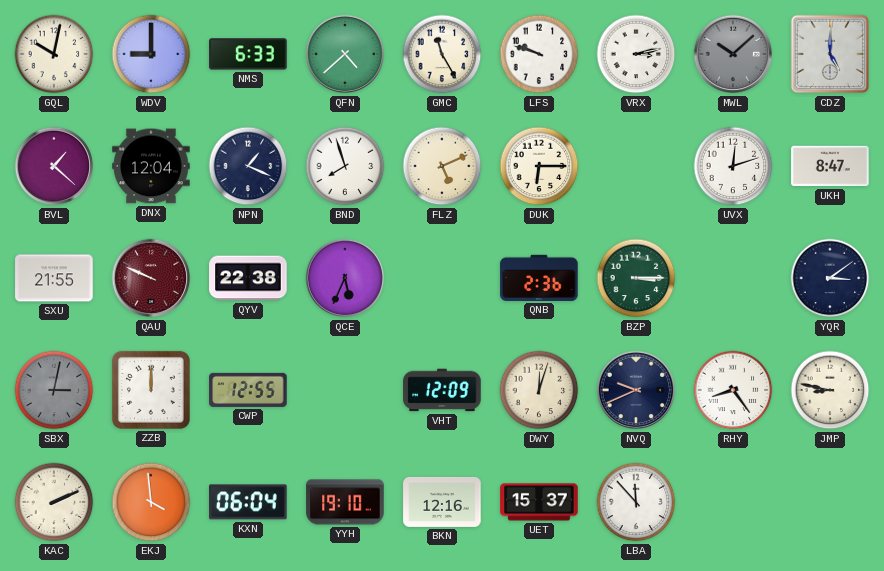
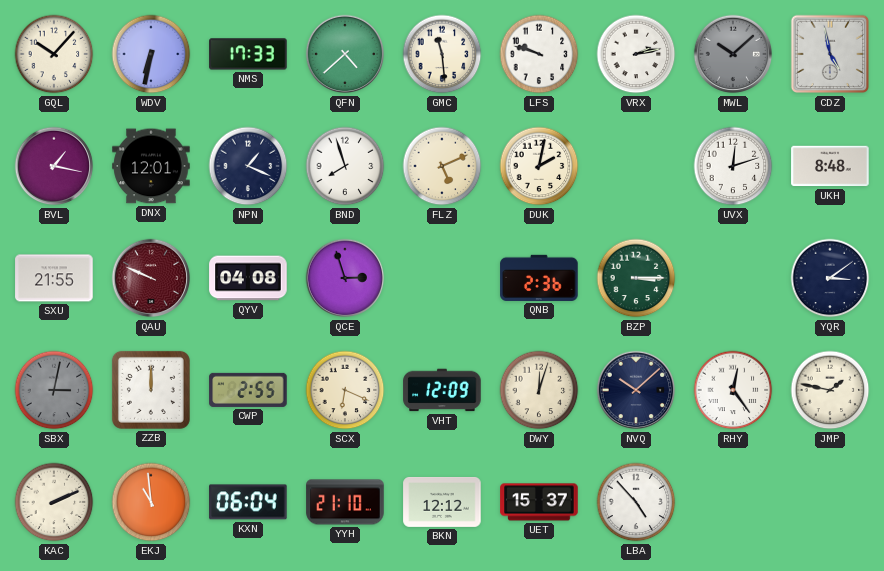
GQL: 10:02 -> 10:07 (54, 54)
WDV: 9:00 -> 6:32 (151, 54)
NMS: 6:33 -> 17:33 (248, 54)
GMC: 11:25 -> 11:29 (442, 54)
VRX: 3:13 -> 2:13 (636, 54)
CDZ: 5:00 -> 4:58 (830, 54)
BVL: 1:22 -> 1:17 (54, 166)
DNX: 12:04 -> 12:01 (151, 166)
DUK: 6:15 -> 2:02 (539, 166)
UKH: 8:47 -> 8:48 (830, 166)
QYV: 22:38 -> 04:08 (248, 278)
QCE: 5:34 -> 2:57 (345, 278)
CWP: 12:55 -> 2:55 (248, 390)
SCX: none -> 6:19 (345, 390)
NVQ: 9:41 -> 10:08 (636, 390)
RHY: 8:24 -> 12:24 (733, 390)
JMP: 8:47 -> 1:47 (830, 390)
EKJ: 3:59 -> 10:59 (151, 502)
YYH: 19:10 -> 21:10 (345, 502)
BKN: 12:16 -> 12:12 (442, 502)
LBA: 11:53 -> 4:53 (636, 502)
